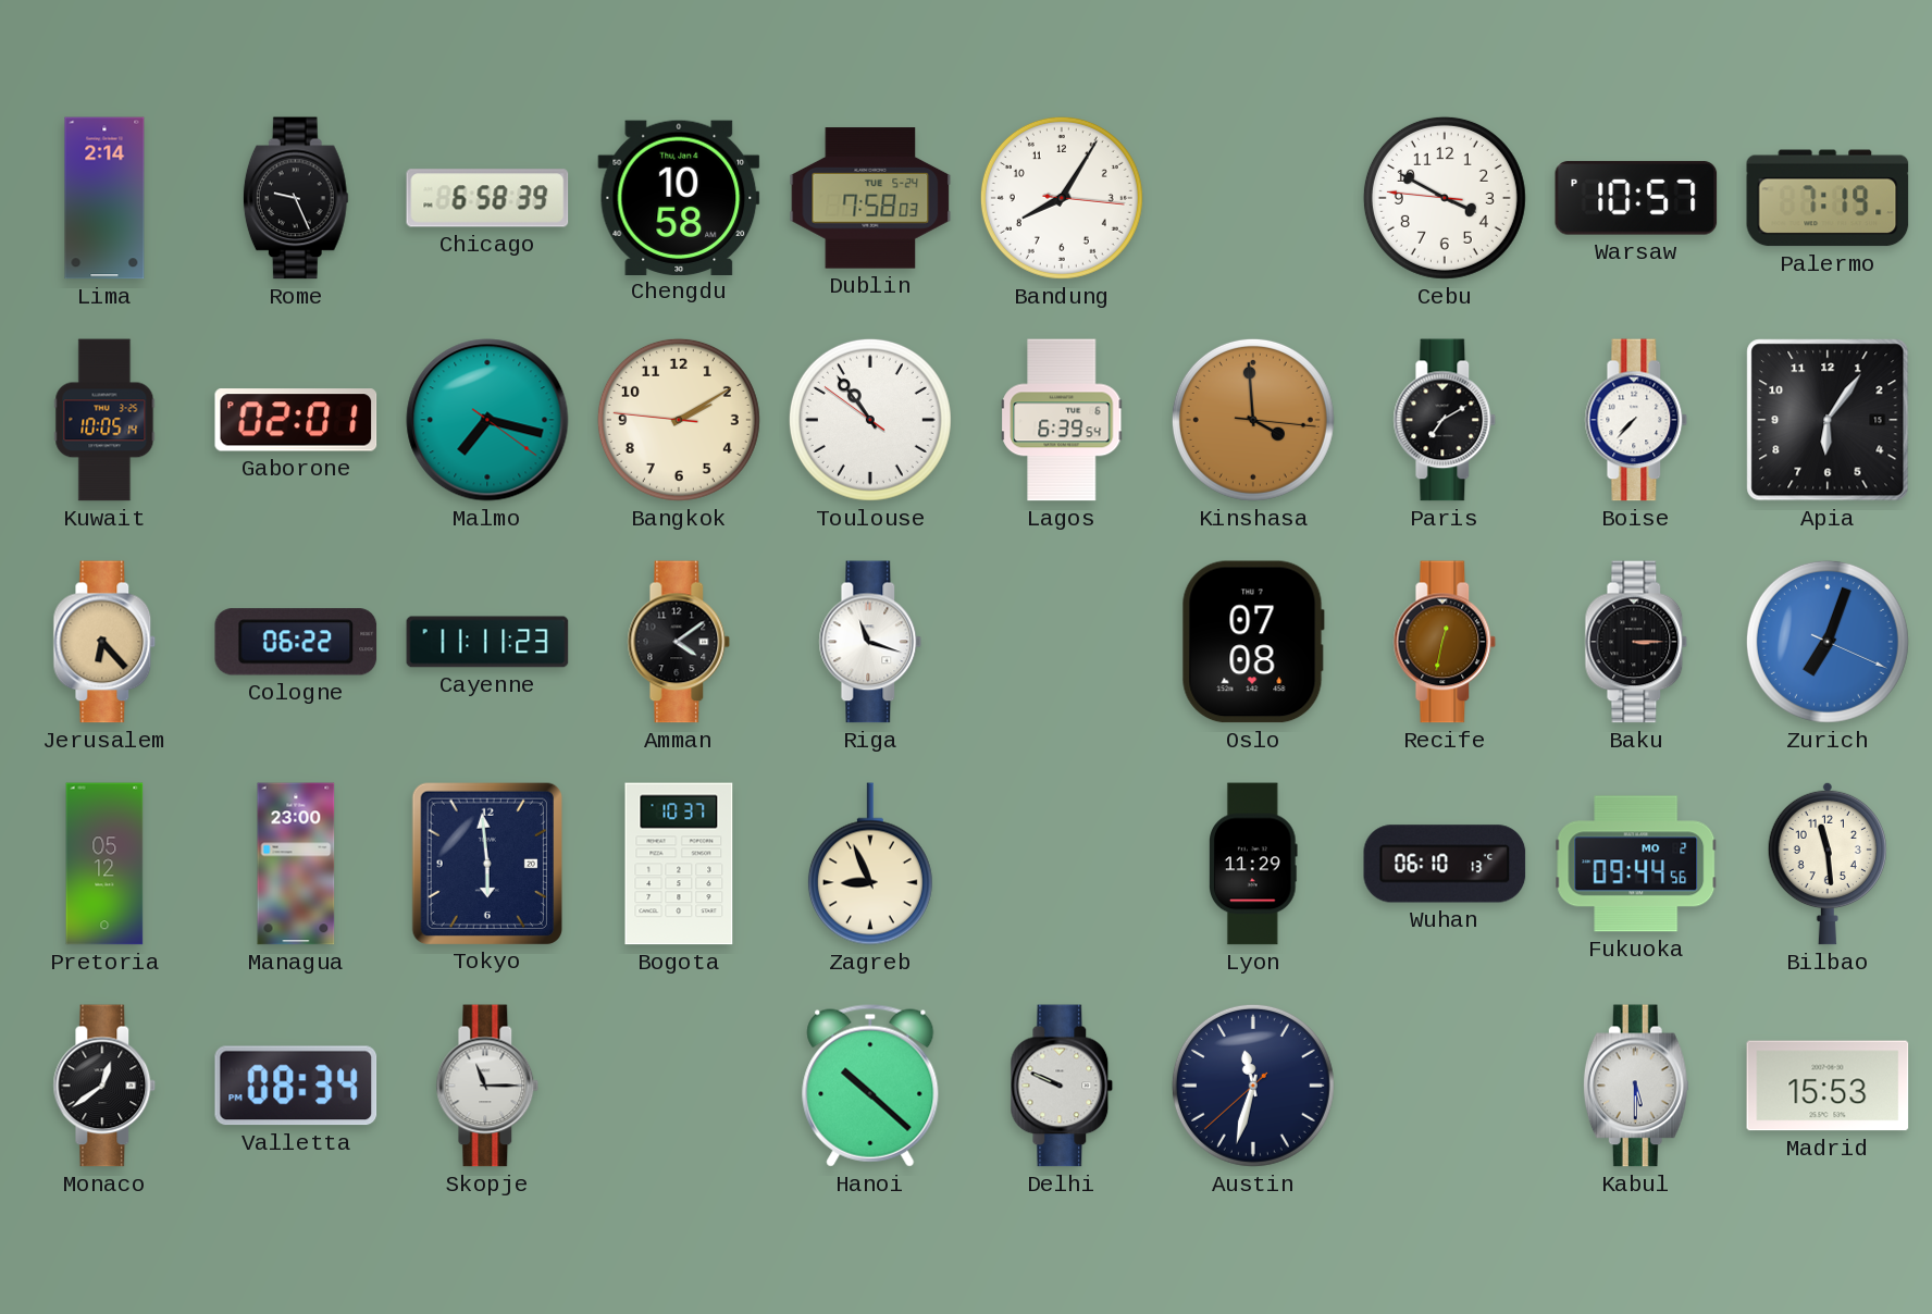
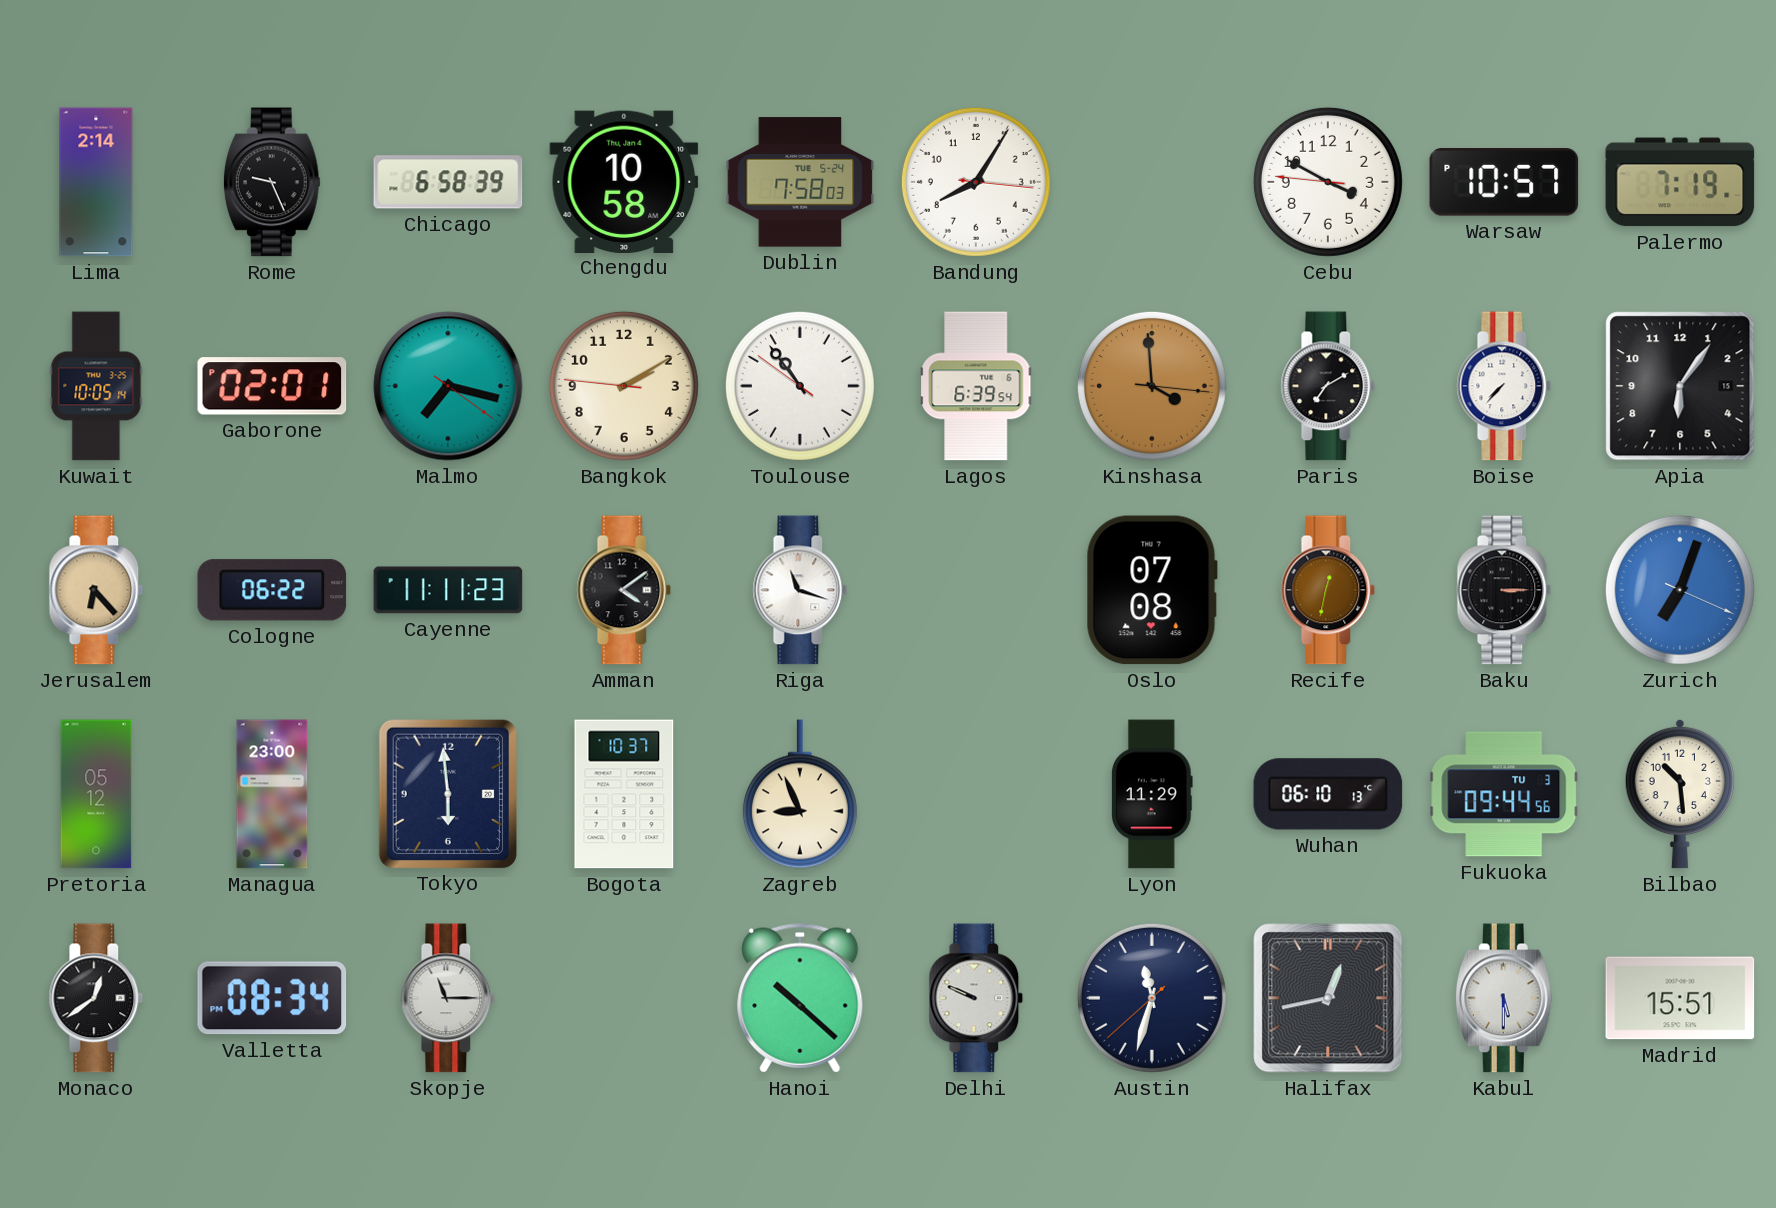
Fukuoka date: MO 2 -> TU 3 (1504, 794)
Bilbao: 11:29 -> 10:29 (1680, 794)
Halifax: none -> 12:43 (1328, 998)
Madrid: 15:53 -> 15:51 (1680, 998)
